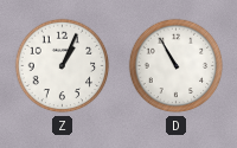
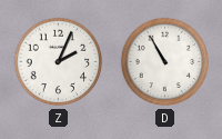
Z: 1:04 -> 2:04 (59, 62)
